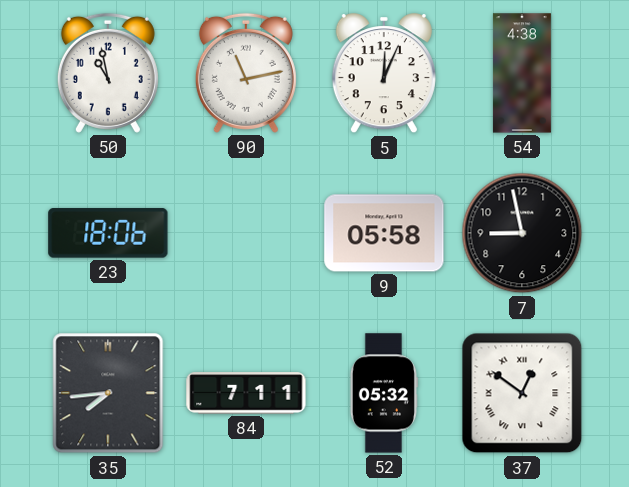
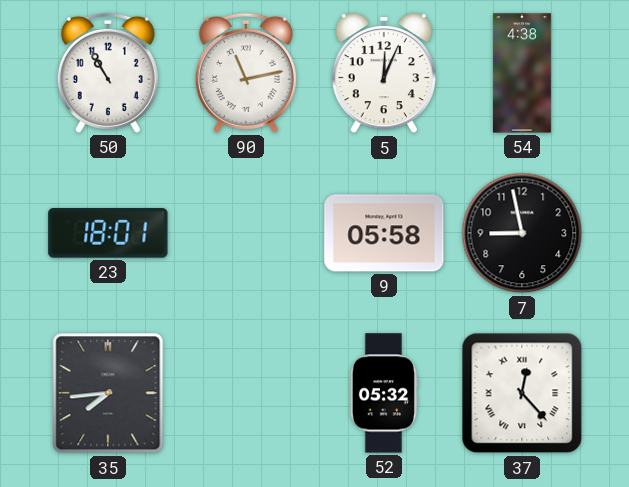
50: 10:58 -> 10:55 (108, 73)
23: 18:06 -> 18:01 (108, 233)
84: 7:11 -> none (246, 393)
37: 12:51 -> 12:23 (522, 393)
